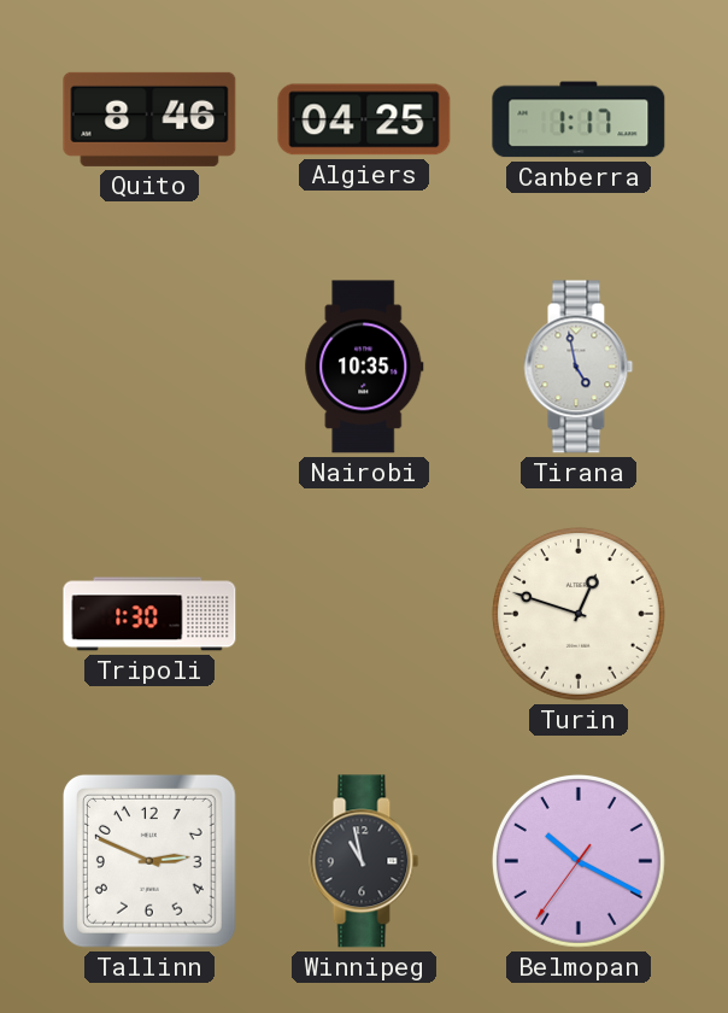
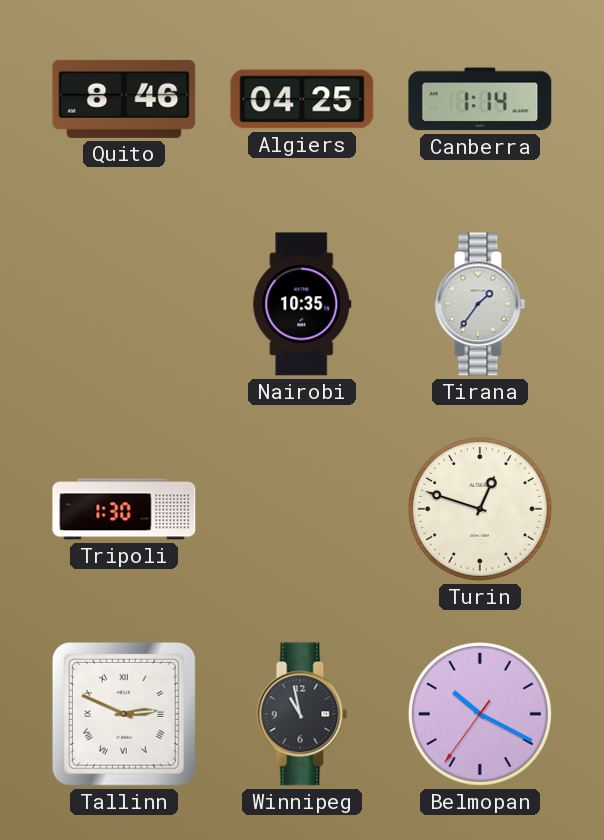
Canberra: 1:17 -> 1:14 (480, 99)
Tirana: 4:58 -> 1:36 (480, 304)
Tallinn numerals: Arabic -> Roman (124, 714)
